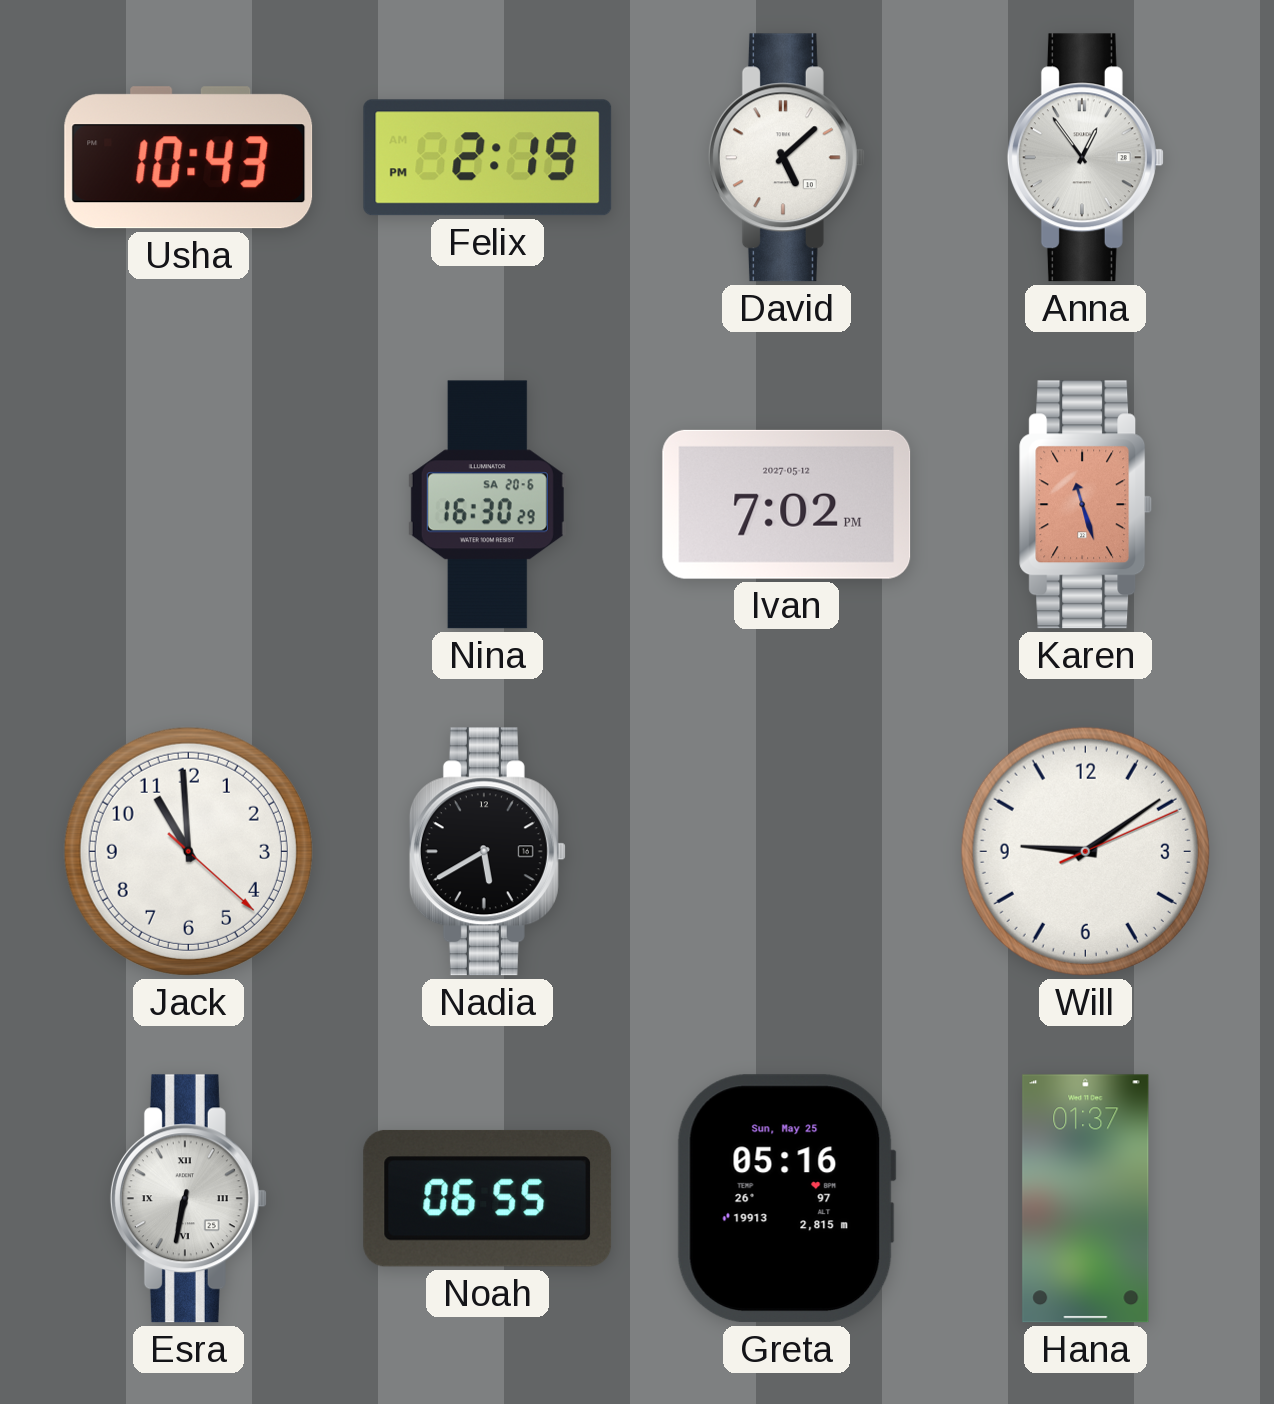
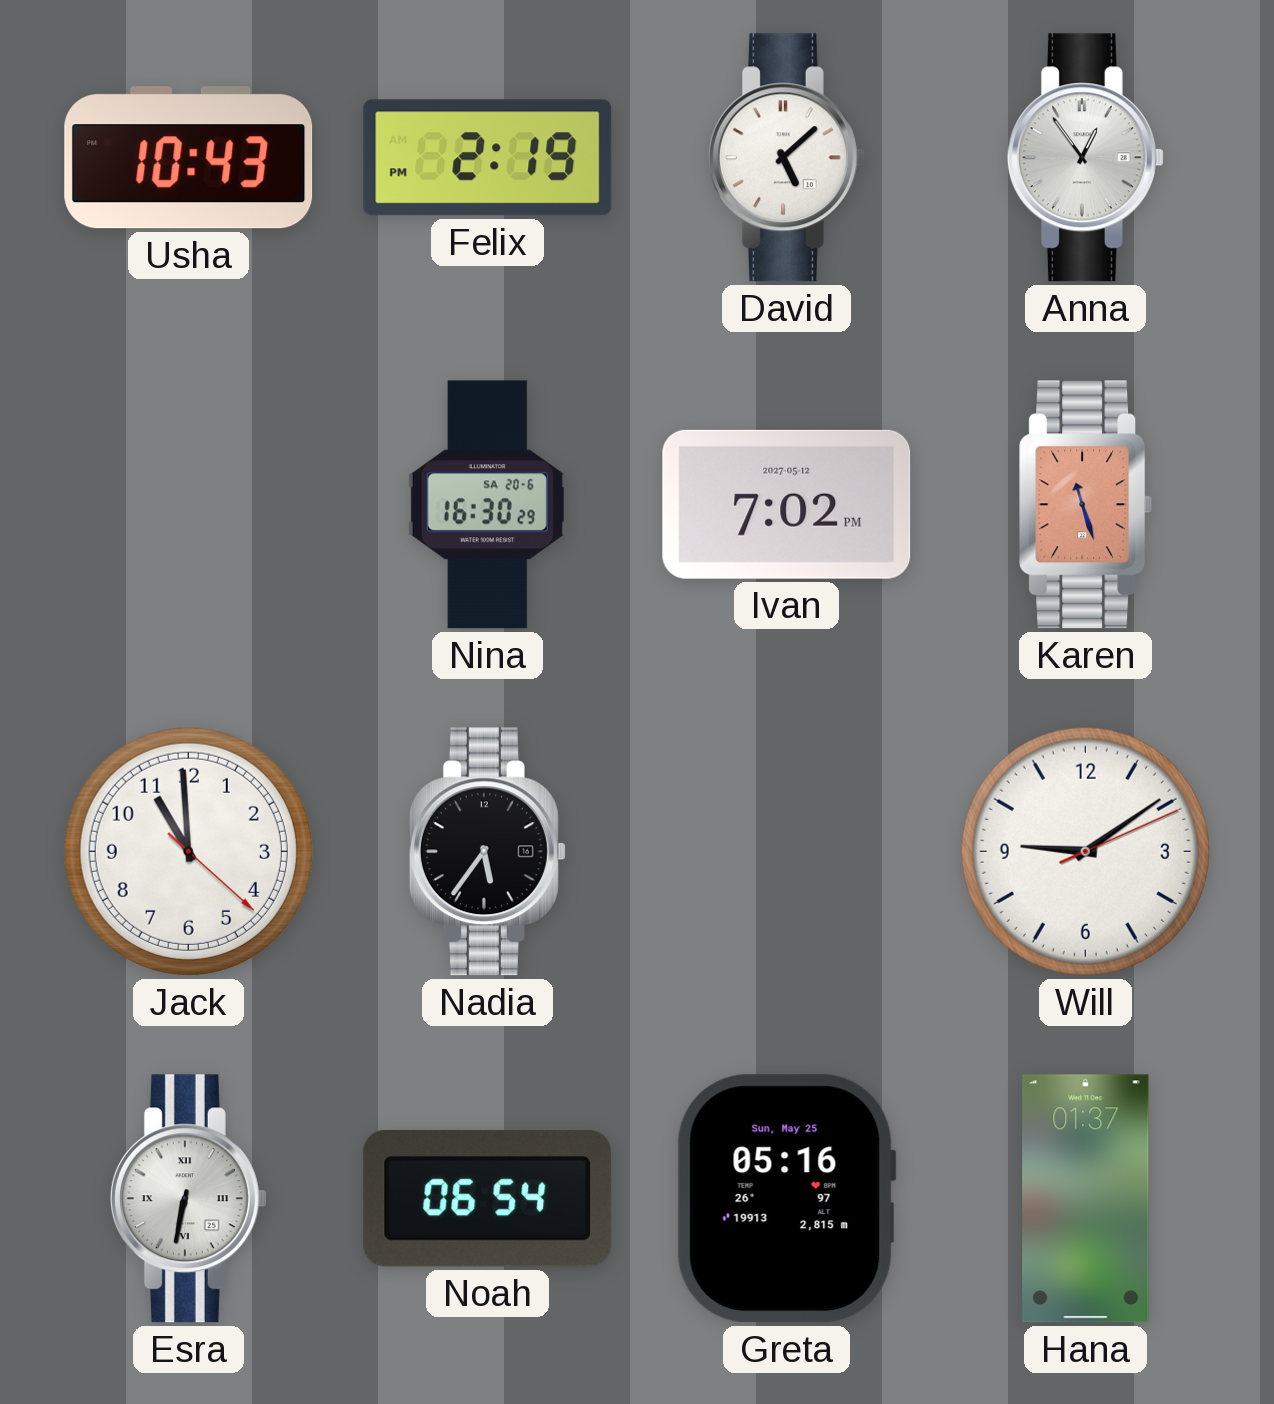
Nadia: 5:40 -> 5:36 (487, 852)
Noah: 06:55 -> 06:54 (488, 1198)
